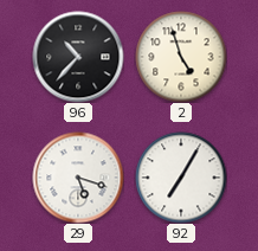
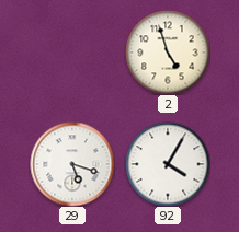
96: 10:37 -> none (78, 57)
92: 7:05 -> 4:05 (168, 164)
